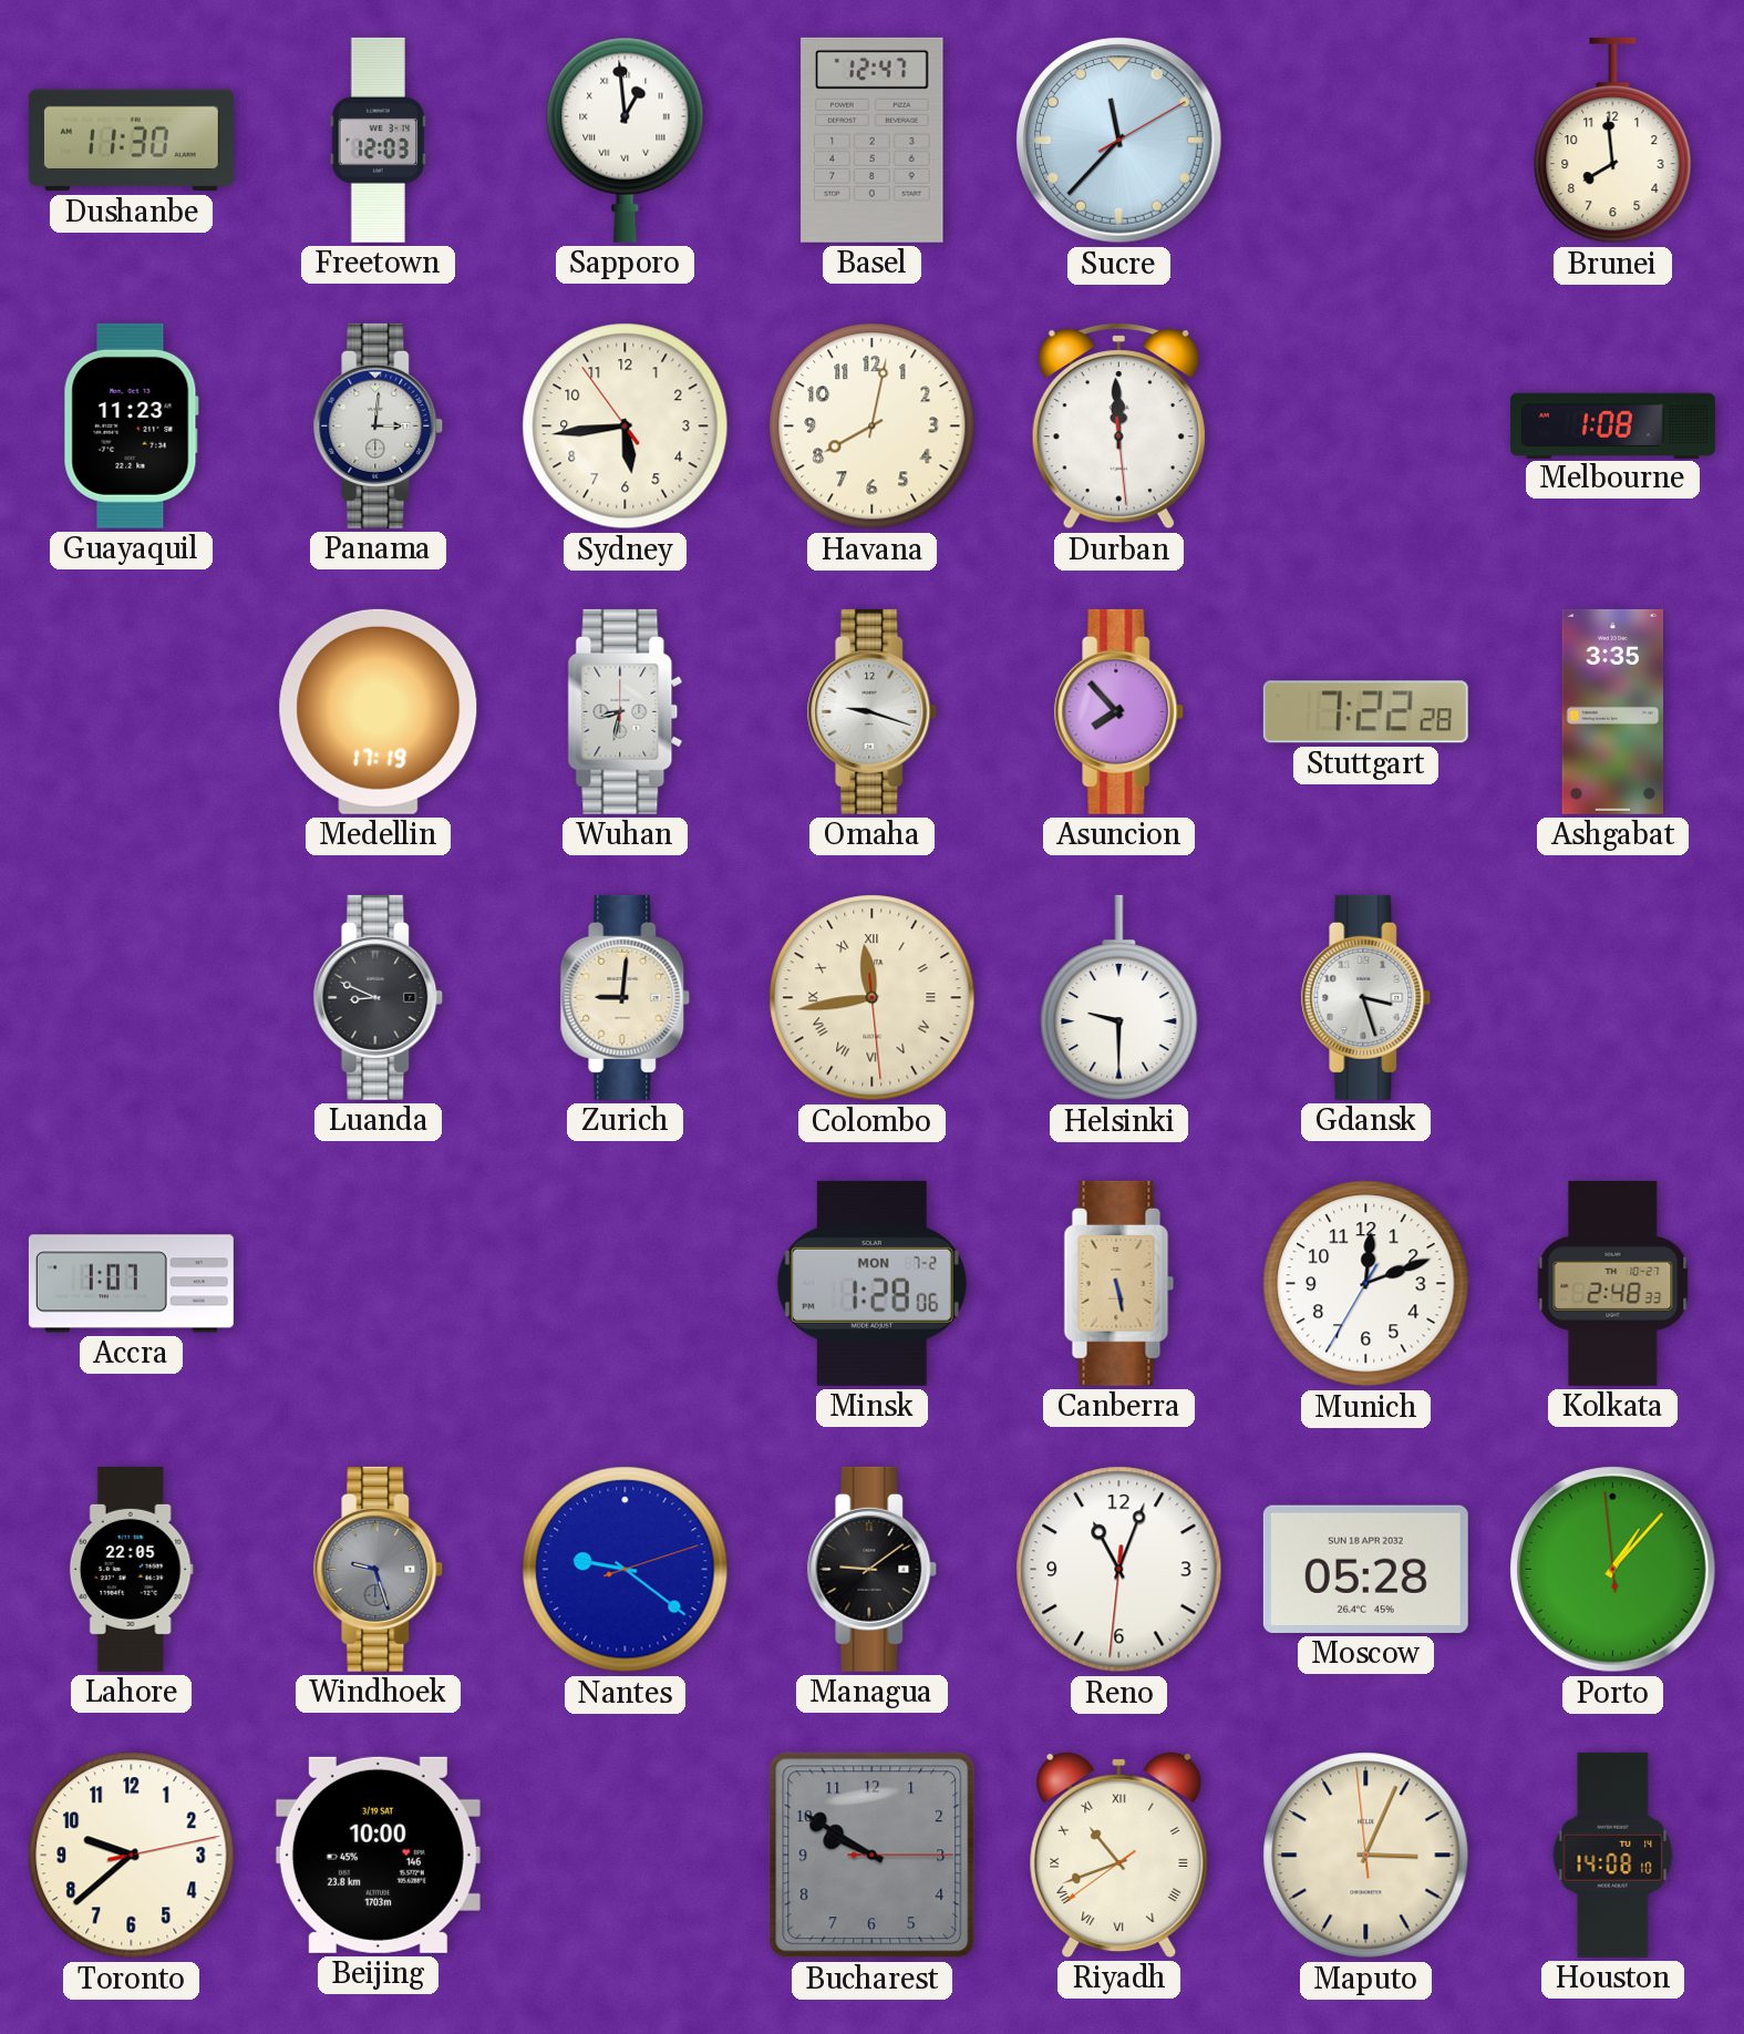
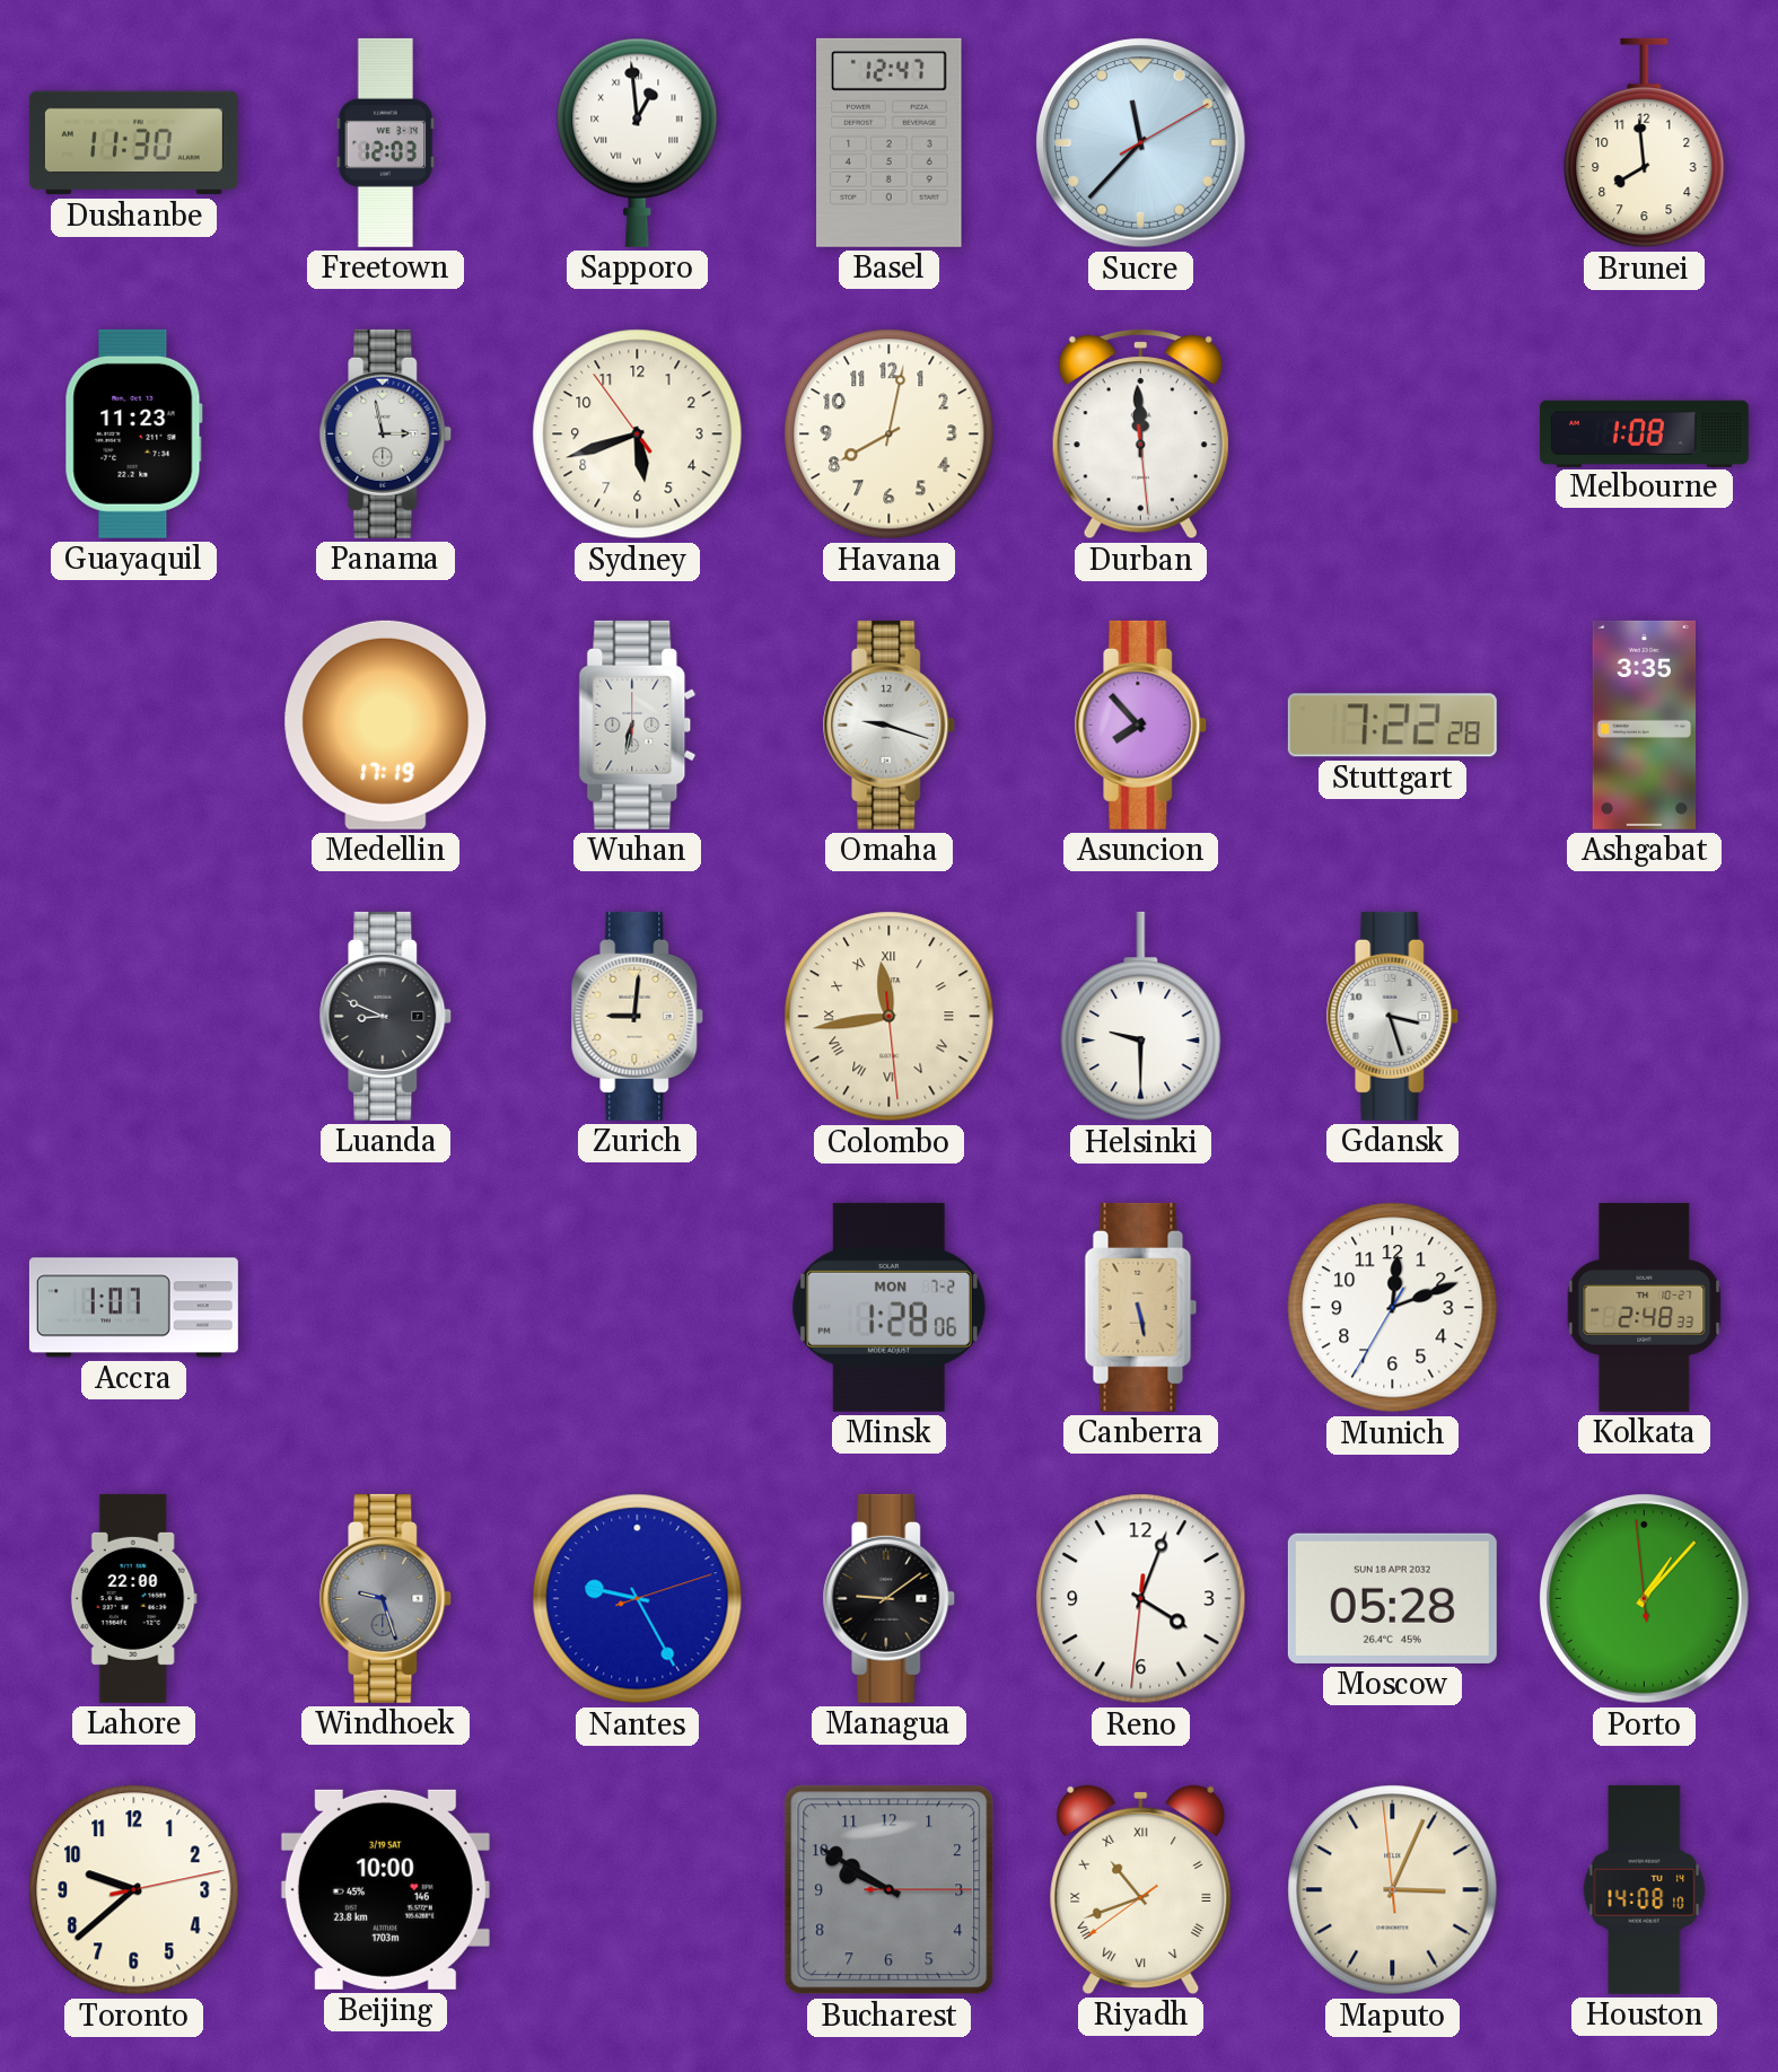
Panama: 3:01 -> 2:58 (386, 433)
Sydney: 5:43 -> 5:41 (638, 434)
Wuhan: 8:32 -> 6:32 (638, 725)
Lahore: 22:05 -> 22:00 (133, 1598)
Nantes: 9:21 -> 9:25 (638, 1599)
Reno: 11:03 -> 4:03 (1141, 1599)
